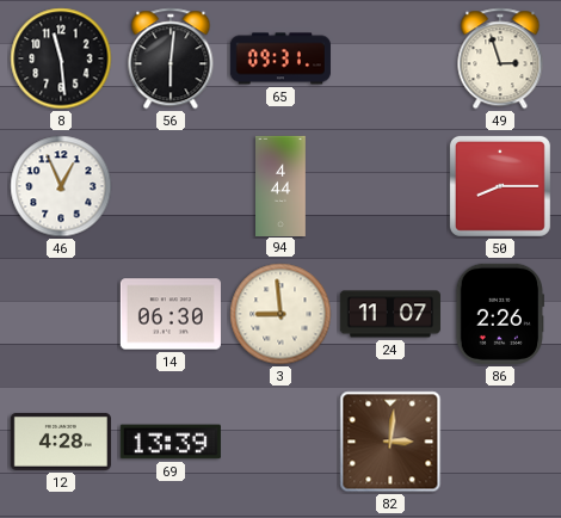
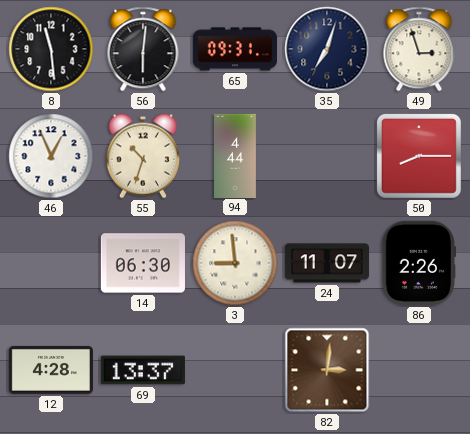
35: none -> 7:03 (327, 49)
55: none -> 10:33 (143, 156)
69: 13:39 -> 13:37 (143, 370)
